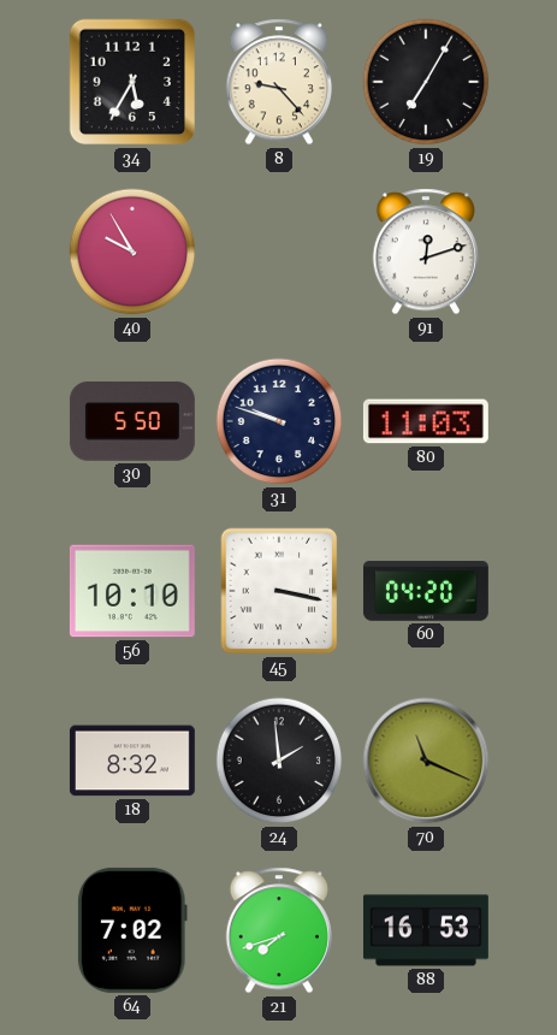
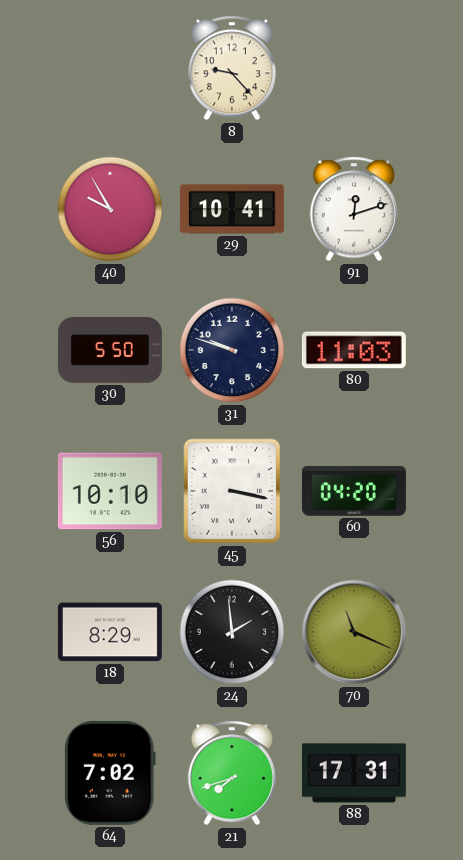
34: 5:35 -> none (132, 82)
19: 7:05 -> none (426, 82)
29: none -> 10:41 (232, 209)
18: 8:32 -> 8:29 (110, 632)
88: 16:53 -> 17:31 (354, 773)
